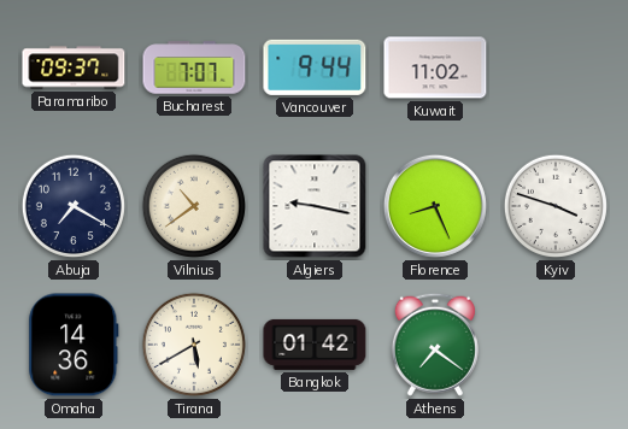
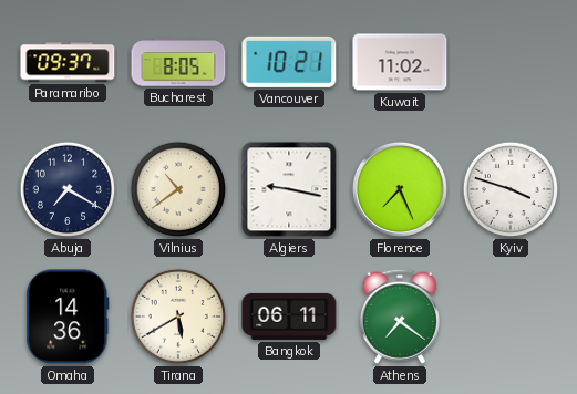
Bucharest: 7:07 -> 8:05 (178, 62)
Vancouver: 9:44 -> 10:21 (289, 62)
Florence: 8:26 -> 7:26 (400, 189)
Bangkok: 01:42 -> 06:11 (289, 317)
